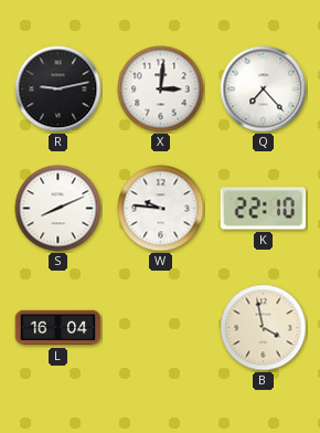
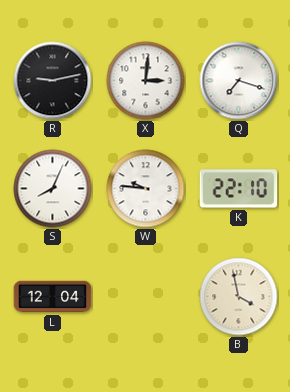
Q: 7:23 -> 7:18 (239, 81)
S: 8:11 -> 8:04 (53, 189)
L: 16:04 -> 12:04 (53, 297)
